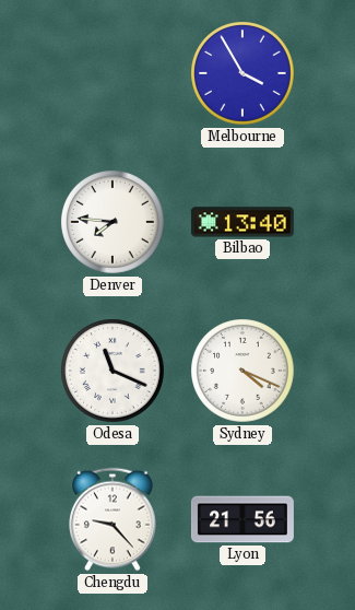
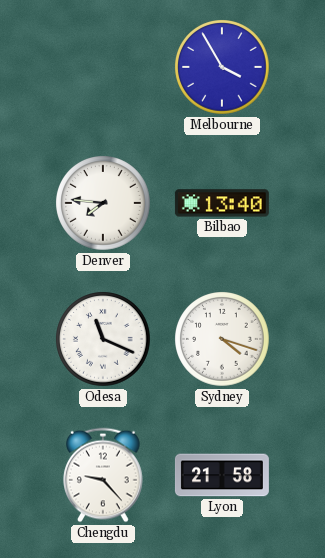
Sydney: 4:19 -> 4:18 (223, 340)
Lyon: 21:56 -> 21:58 (222, 475)
